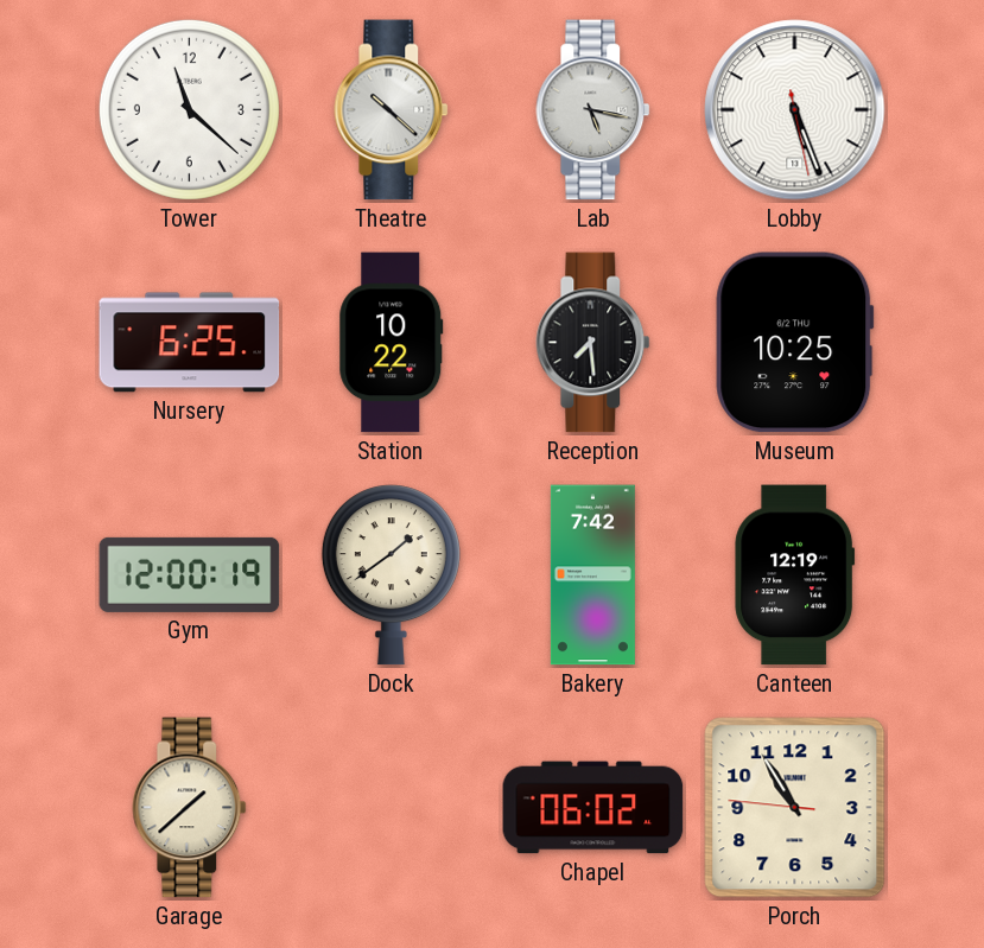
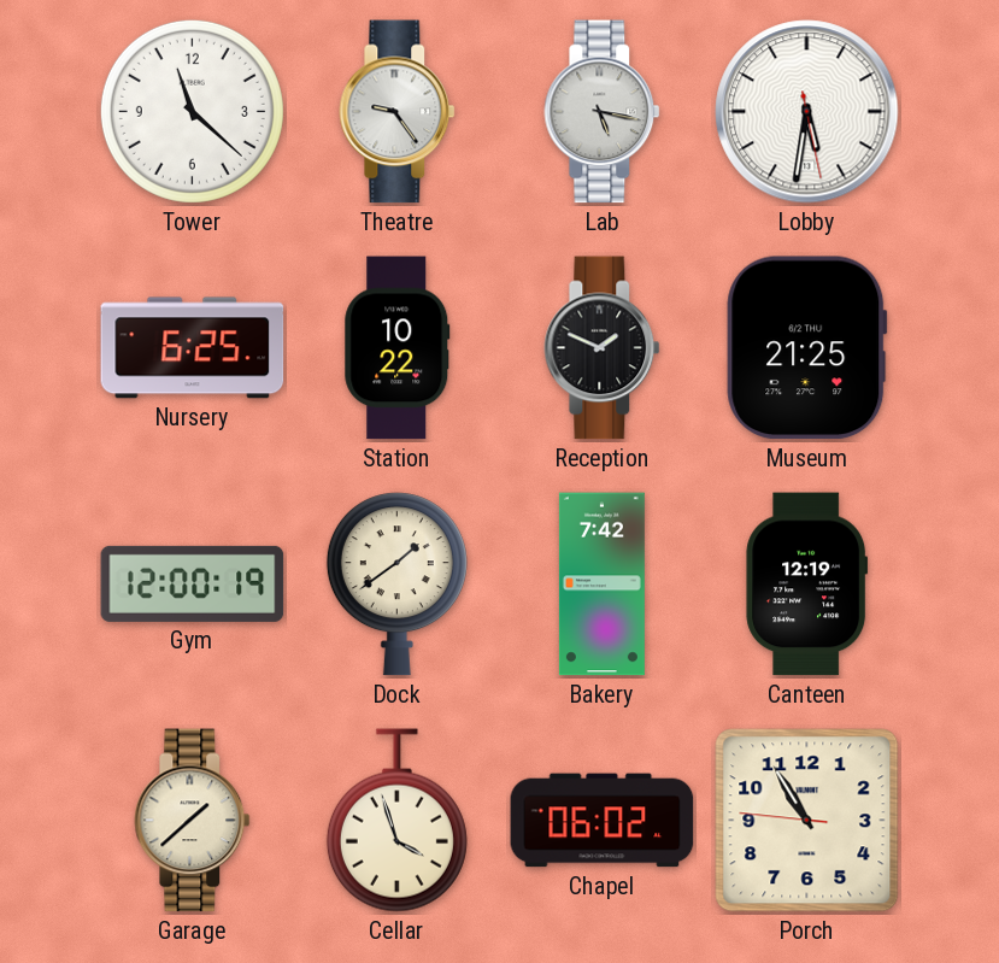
Theatre: 10:22 -> 9:24 (398, 112)
Lobby: 5:26 -> 5:31 (807, 112)
Reception: 7:29 -> 1:49 (603, 348)
Museum: 10:25 -> 21:25 (807, 348)
Cellar: none -> 3:57 (396, 821)
